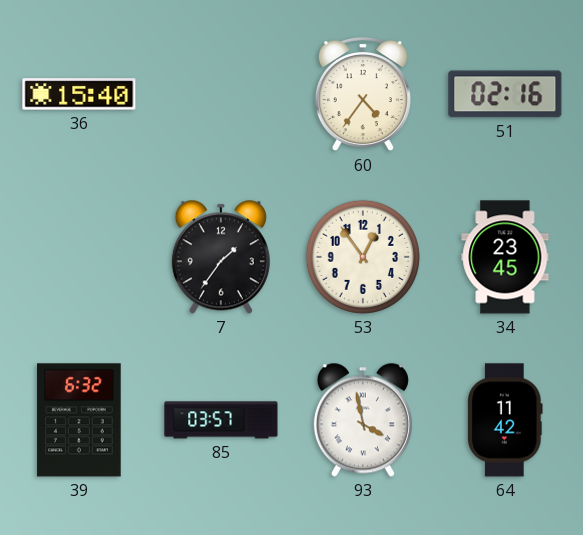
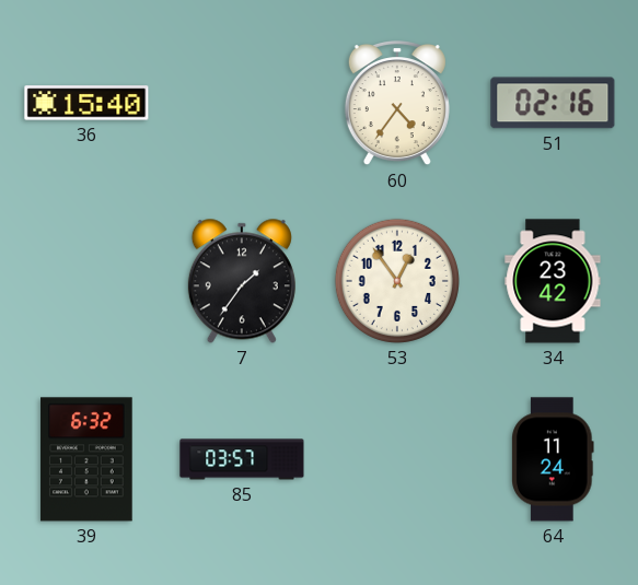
34: 23:45 -> 23:42 (553, 281)
93: 3:58 -> none (363, 420)
64: 11:42 -> 11:24 (553, 459)
